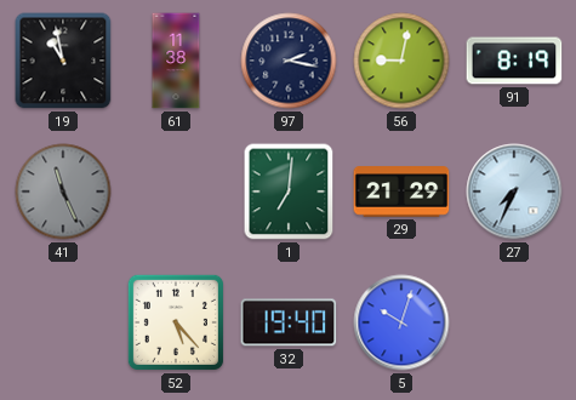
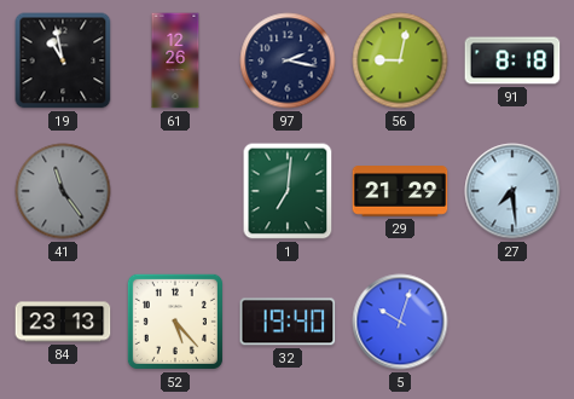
61: 11:38 -> 12:26 (175, 60)
91: 8:19 -> 8:18 (512, 60)
41: 11:26 -> 11:24 (63, 191)
27: 7:34 -> 7:29 (512, 191)
84: none -> 23:13 (63, 322)
